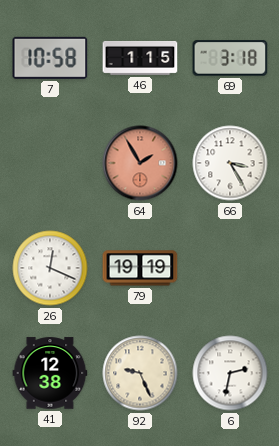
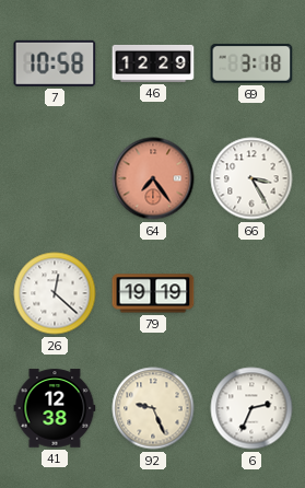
46: 1:15 -> 12:29 (153, 63)
64: 1:55 -> 7:24 (153, 178)
26: 12:19 -> 12:22 (55, 293)
6: 2:32 -> 2:34 (251, 408)
